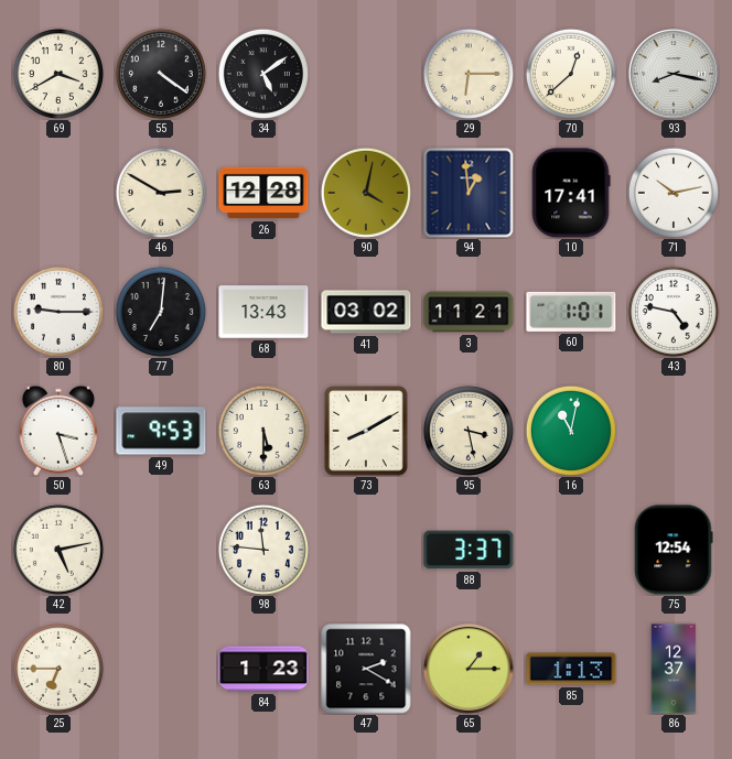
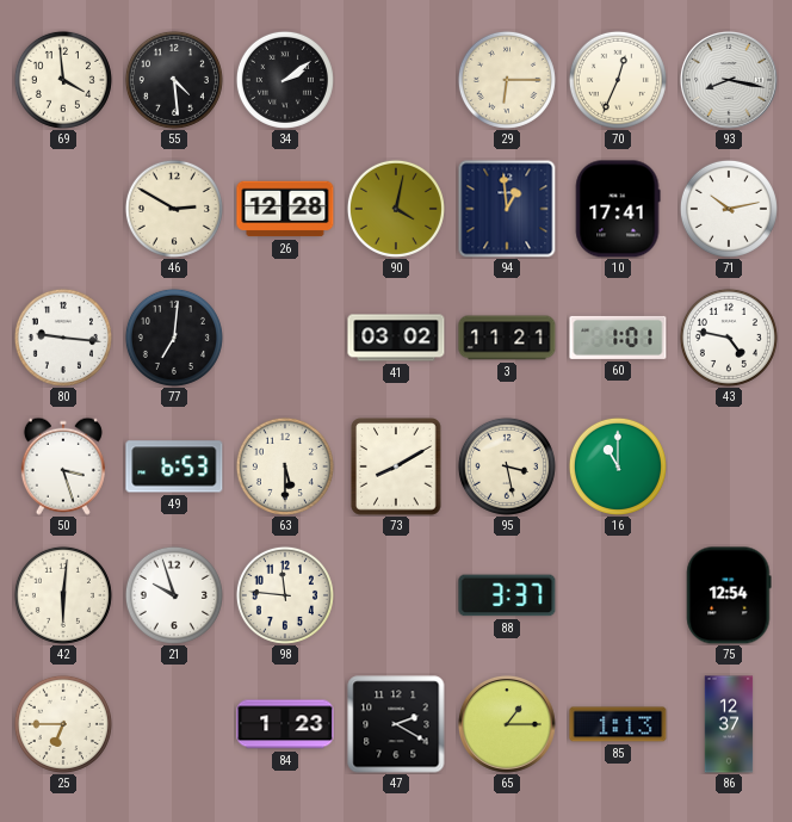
69: 3:40 -> 3:59 (63, 80)
55: 4:21 -> 4:29 (174, 80)
34: 5:09 -> 2:09 (285, 80)
70: 12:38 -> 12:34 (618, 80)
80: 9:15 -> 9:16 (63, 338)
68: 13:43 -> none (263, 312)
49: 9:53 -> 6:53 (174, 466)
16: 11:02 -> 11:00 (618, 466)
42: 5:13 -> 6:01 (63, 595)
21: none -> 9:57 (174, 595)
